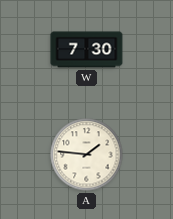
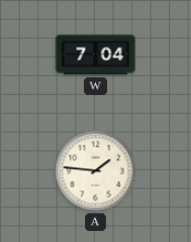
W: 7:30 -> 7:04 (96, 55)
